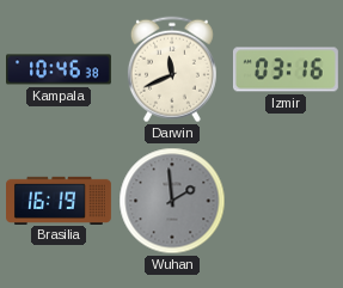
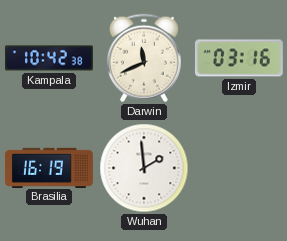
Kampala: 10:46 -> 10:42 (50, 58)
Wuhan dial: grey -> white (144, 168)
